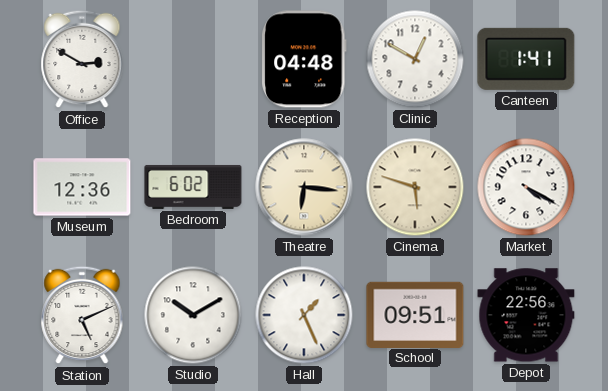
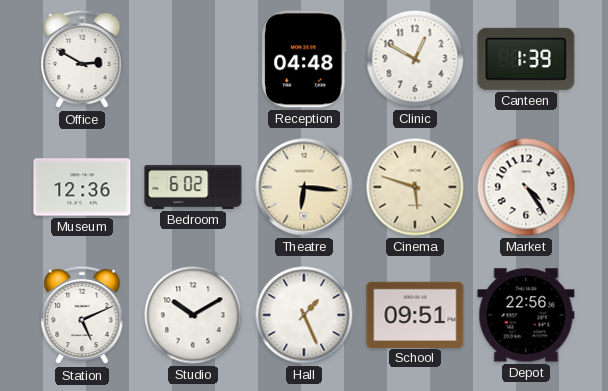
Canteen: 1:41 -> 1:39 (526, 59)
Market: 4:20 -> 4:24 (526, 187)
